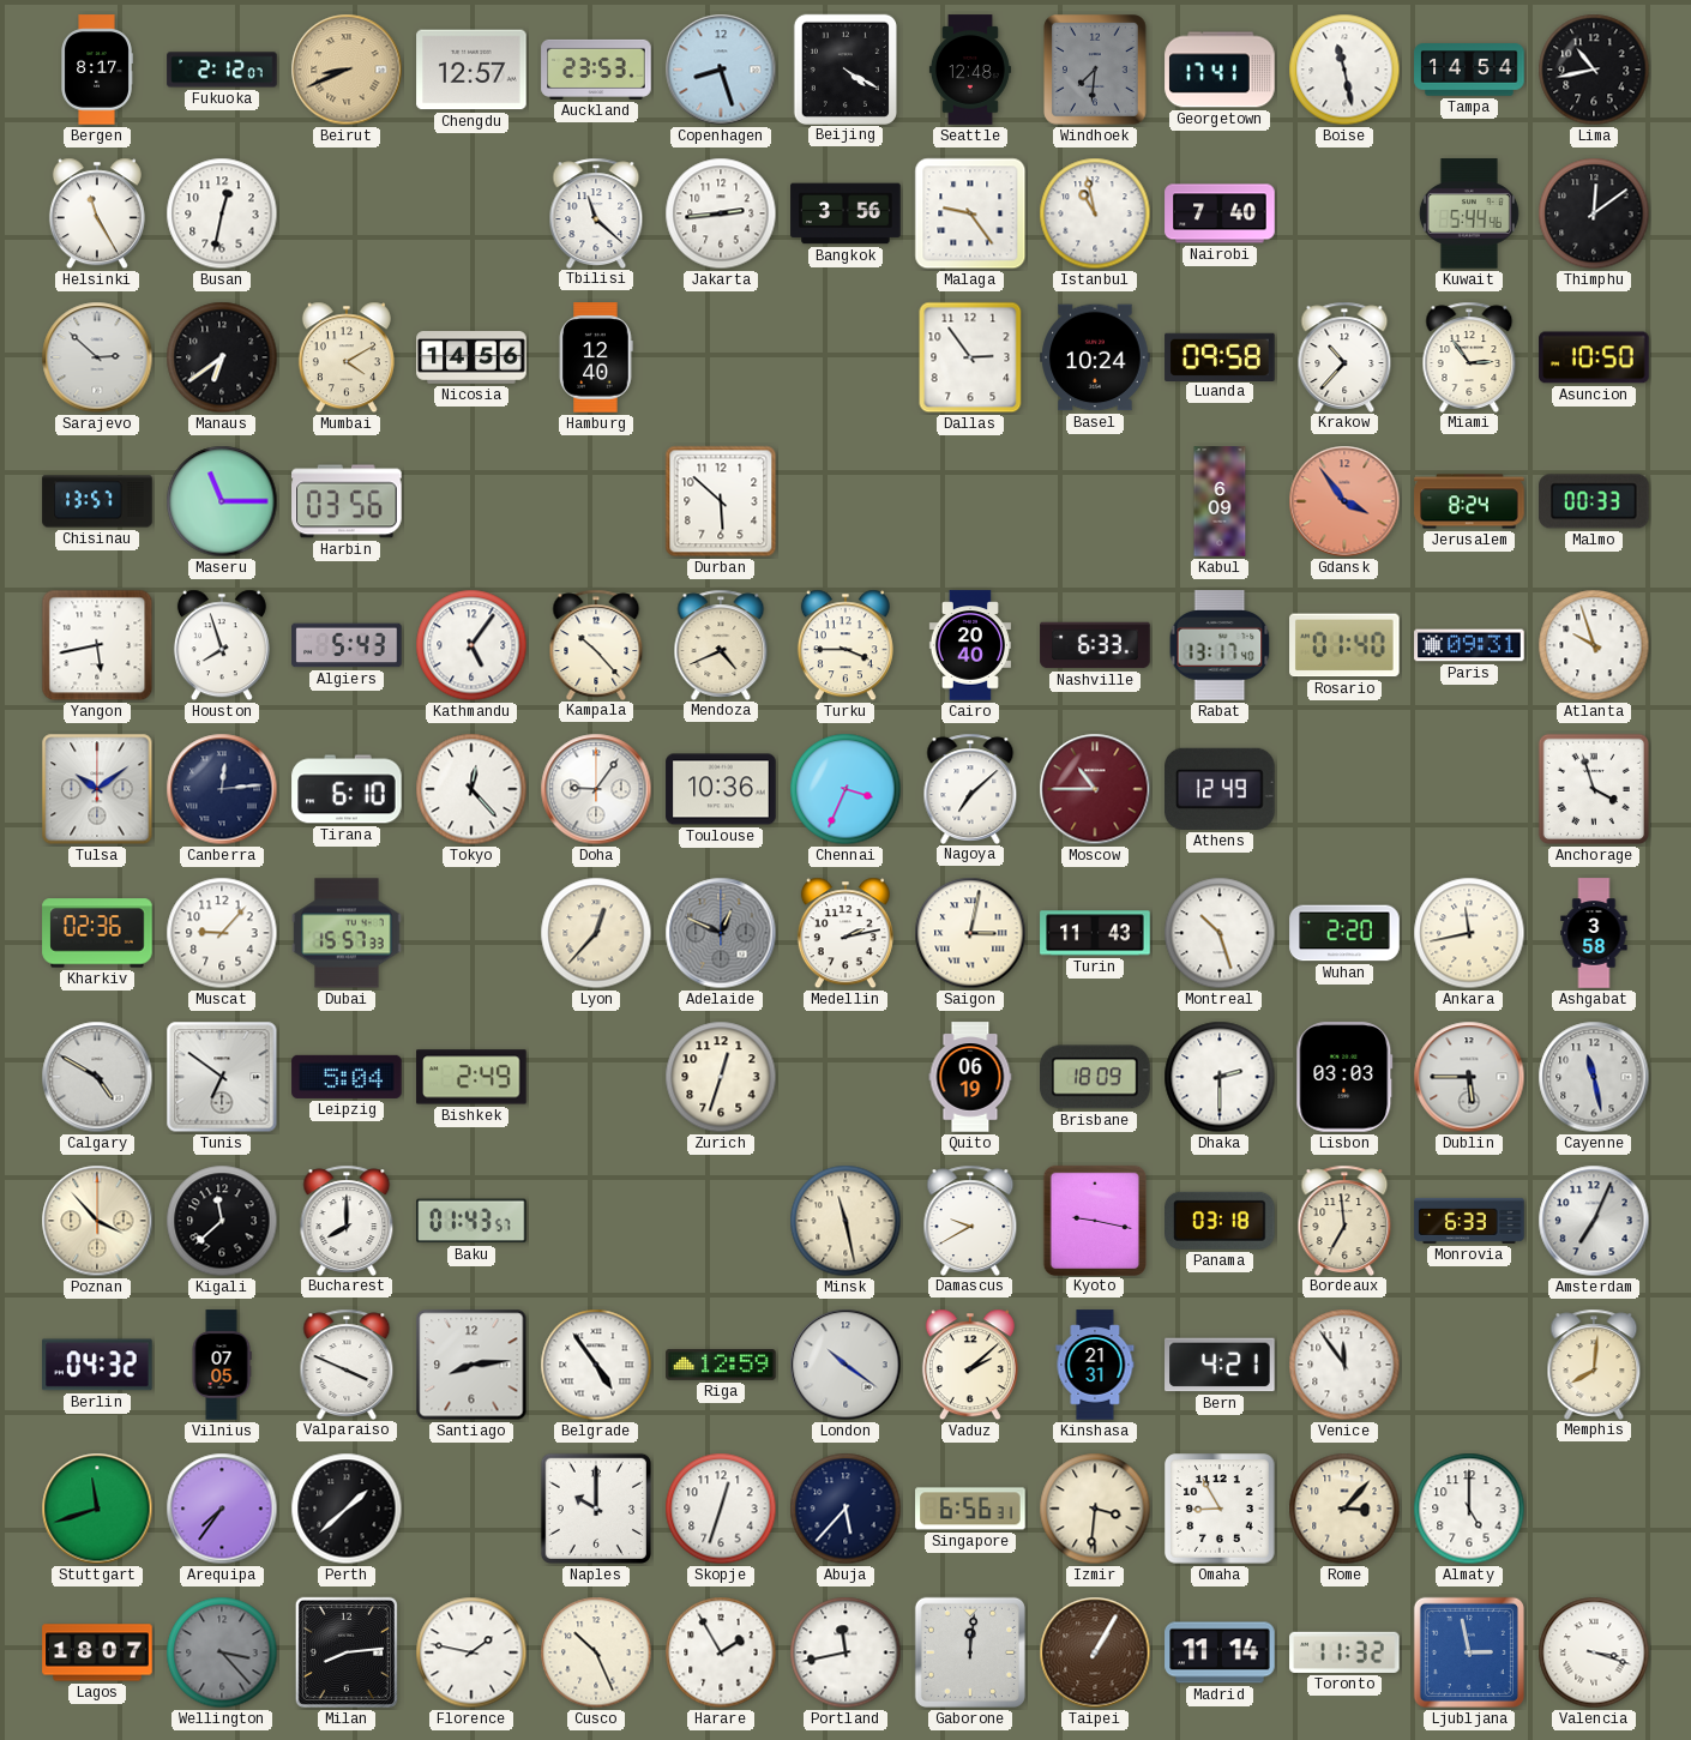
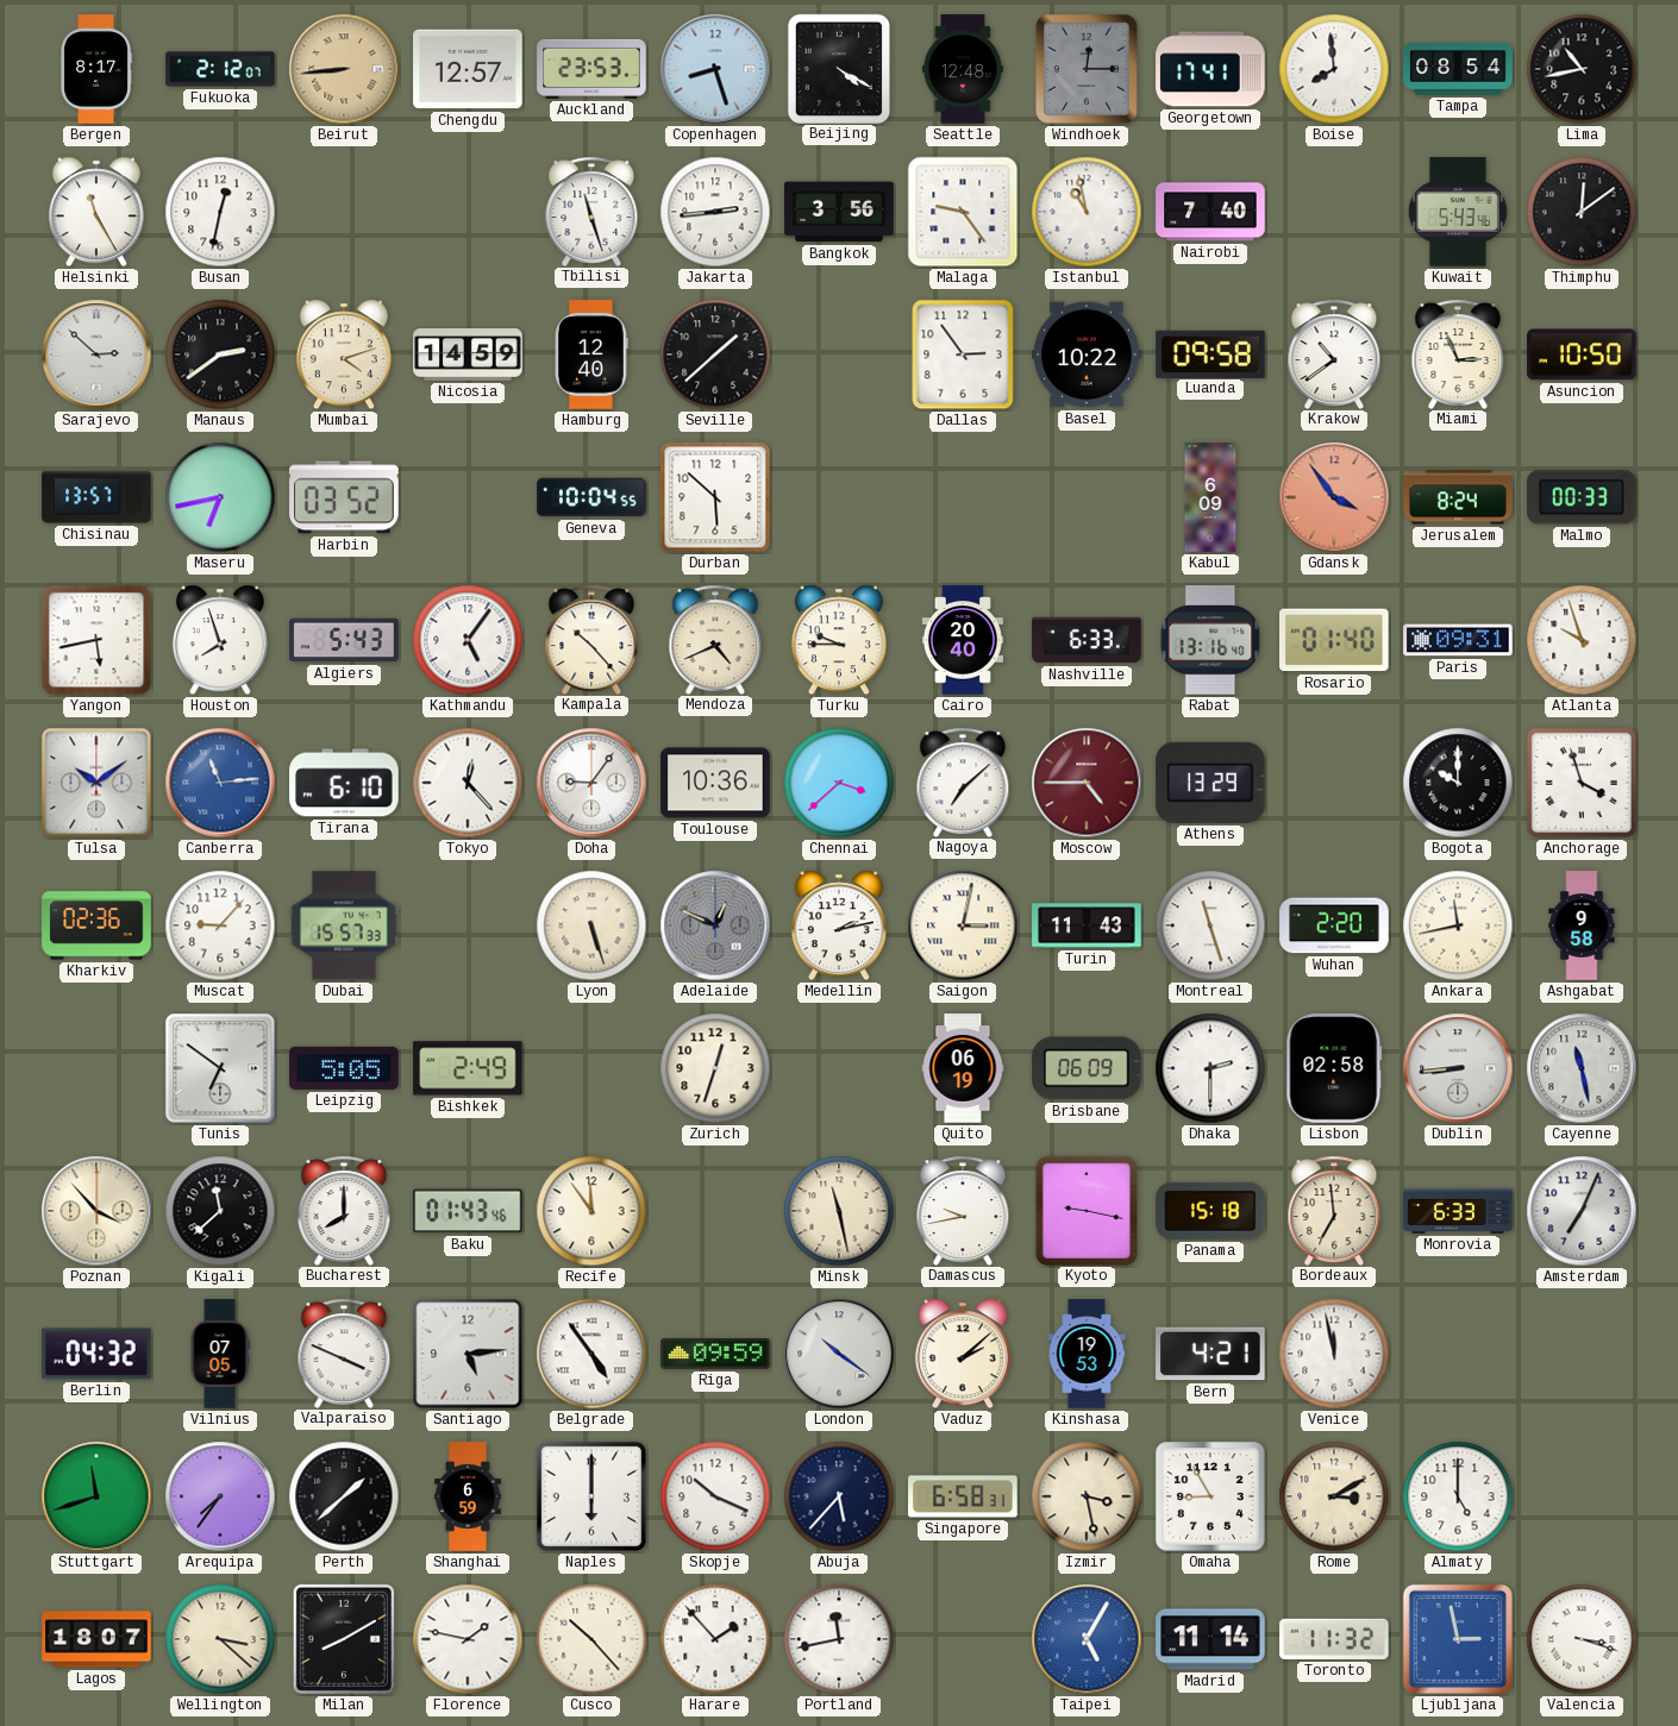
Beirut: 8:41 -> 8:44 (344, 69)
Windhoek: 7:31 -> 12:15 (1088, 70)
Boise: 11:28 -> 7:59 (1334, 69)
Tampa: 14:54 -> 08:54 (1458, 69)
Tbilisi: 11:22 -> 11:27 (591, 211)
Kuwait: 5:44 -> 5:43 (1458, 212)
Manaus: 6:39 -> 2:39 (220, 354)
Mumbai: 4:10 -> 4:12 (344, 354)
Nicosia: 14:56 -> 14:59 (468, 354)
Seville: none -> 1:38 (715, 354)
Basel: 10:24 -> 10:22 (1087, 354)
Krakow: 10:37 -> 10:39 (1334, 353)
Miami: 2:54 -> 2:56 (1458, 353)
Maseru: 11:15 -> 6:43 (220, 497)
Harbin: 03:56 -> 03:52 (344, 497)
Geneva: none -> 10:04 (591, 497)
Turku: 3:45 -> 9:45 (839, 640)
Rabat: 13:17 -> 13:16 (1210, 640)
Canberra: 12:14 -> 11:14 (220, 783)
Canberra dial: navy -> blue (220, 783)
Chennai: 3:34 -> 3:38 (839, 783)
Moscow: 10:45 -> 4:45 (1087, 783)
Athens: 12:49 -> 13:29 (1210, 783)
Bogota: none -> 10:00 (1458, 783)
Lyon: 12:37 -> 5:27 (591, 925)
Montreal: 10:27 -> 11:27 (1210, 925)
Ashgabat: 3:58 -> 9:58 (1582, 925)
Calgary: 4:50 -> none (97, 1077)
Leipzig: 5:04 -> 5:05 (344, 1068)
Brisbane: 18:09 -> 06:09 (1087, 1068)
Lisbon: 03:03 -> 02:58 (1334, 1068)
Dublin: 5:45 -> 8:44 (1458, 1068)
Baku: 01:43:57 -> 01:43:46 (468, 1211)
Recife: none -> 11:54 (591, 1211)
Damascus: 9:40 -> 9:43 (963, 1210)
Panama: 03:18 -> 15:18 (1210, 1211)
Santiago: 8:14 -> 5:14 (468, 1354)
Riga: 12:59 -> 09:59 (715, 1355)
Kinshasa: 21:31 -> 19:53 (1087, 1354)
Venice: 11:54 -> 11:58 (1334, 1354)
Memphis: 8:01 -> none (1594, 1363)
Shanghai: none -> 6:59 (469, 1496)
Naples: 10:00 -> 6:00 (591, 1496)
Skopje: 12:33 -> 10:19 (715, 1496)
Singapore: 6:56 -> 6:58 (963, 1496)
Izmir: 3:31 -> 3:28 (1087, 1496)
Rome: 3:07 -> 3:10 (1334, 1496)
Wellington: 3:23 -> 3:22 (220, 1639)
Wellington dial: grey -> cream (220, 1639)
Milan: 8:14 -> 8:10 (344, 1639)
Cusco: 10:26 -> 10:23 (591, 1639)
Harare: 1:55 -> 1:53 (715, 1639)
Gaborone: 12:01 -> none (970, 1652)
Taipei: 1:05 -> 5:05 (1087, 1639)
Taipei dial: brown -> blue (1087, 1639)
